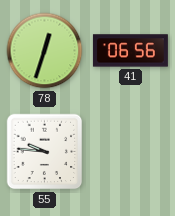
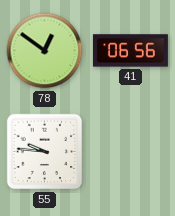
78: 12:33 -> 12:51 (45, 51)
